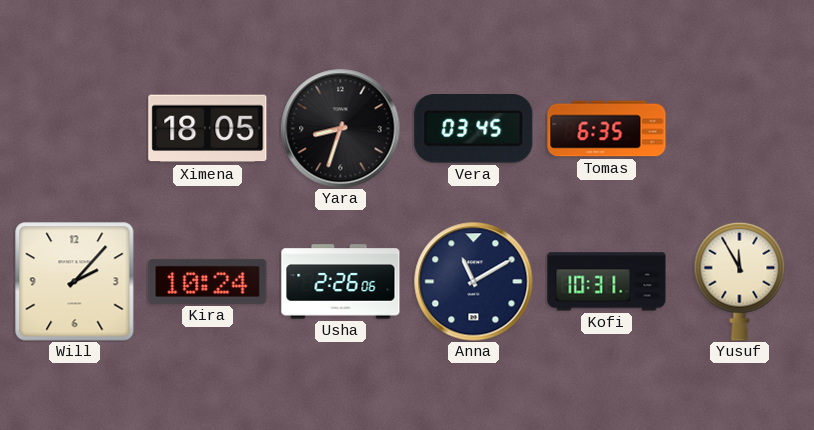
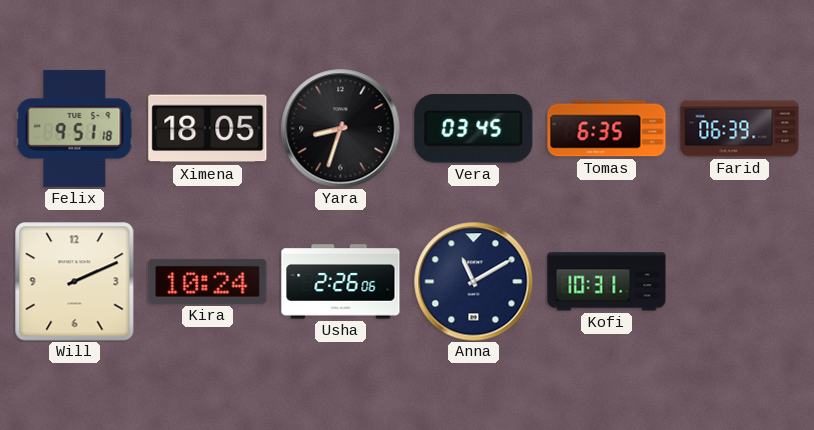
Felix: none -> 9:51 (75, 128)
Farid: none -> 06:39 (740, 129)
Will: 2:07 -> 2:11 (75, 282)
Yusuf: 11:55 -> none (740, 281)
